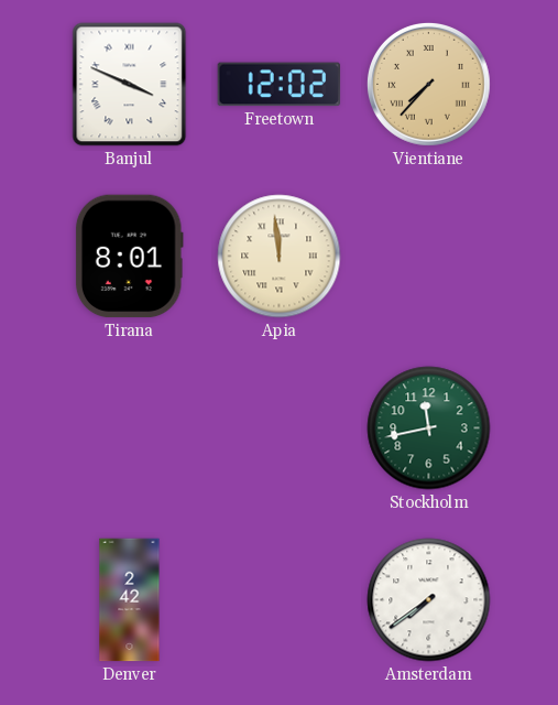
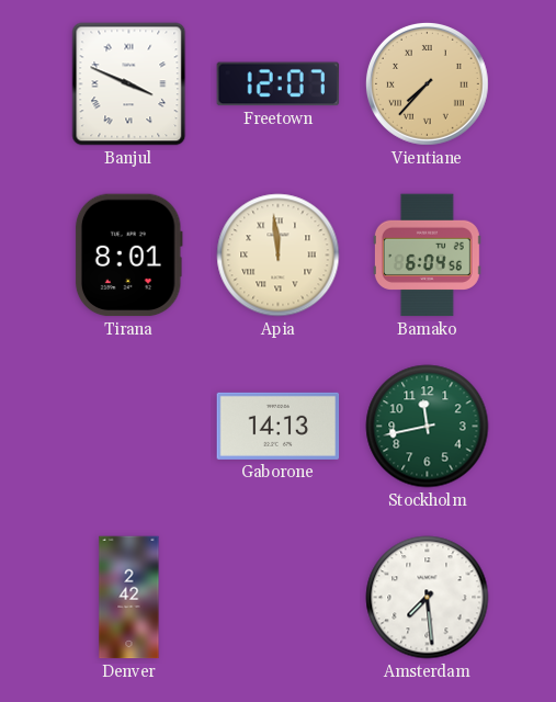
Freetown: 12:02 -> 12:07 (279, 84)
Bamako: none -> 6:04 (427, 256)
Gaborone: none -> 14:13 (279, 426)
Amsterdam: 7:39 -> 7:29 (428, 598)
